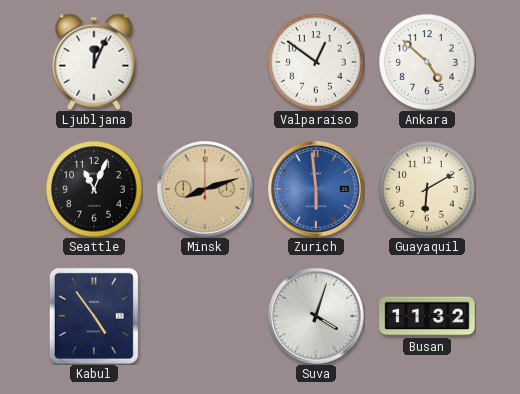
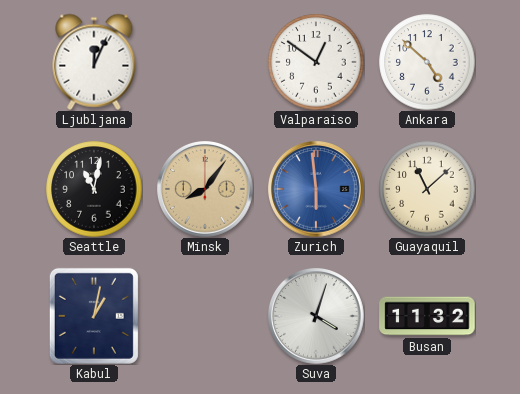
Seattle: 11:04 -> 11:02 (94, 189)
Minsk: 8:12 -> 8:06 (205, 189)
Guayaquil: 6:10 -> 11:08 (427, 189)
Kabul: 4:54 -> 1:02 (94, 316)
